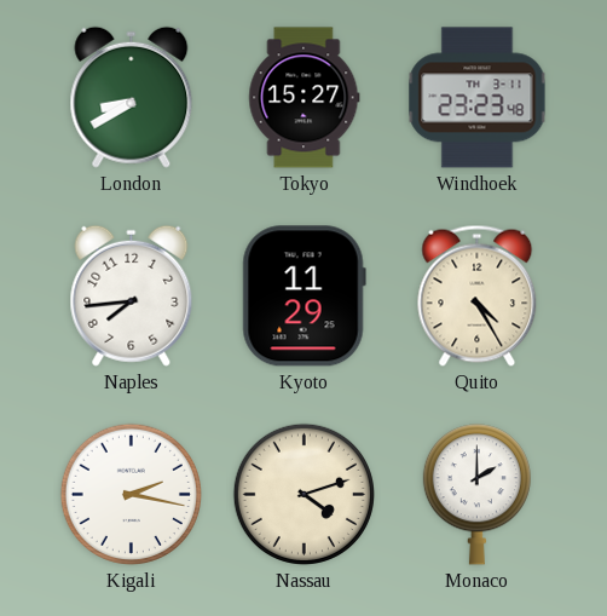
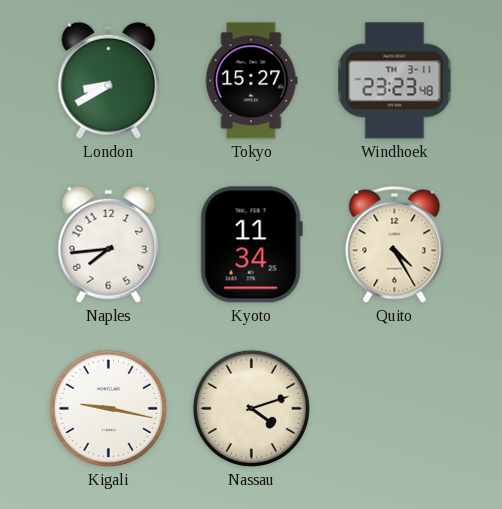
Kyoto: 11:29 -> 11:34 (251, 245)
Kigali: 2:17 -> 9:17 (108, 408)
Monaco: 2:00 -> none (476, 495)
